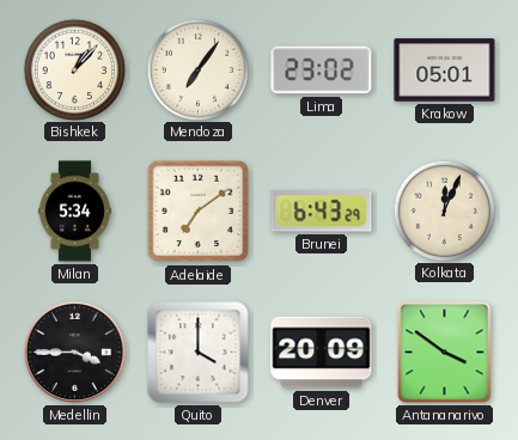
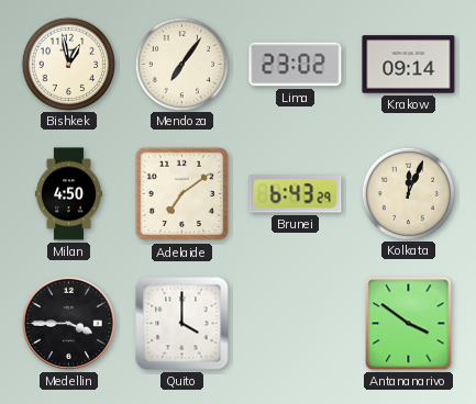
Bishkek: 1:07 -> 12:58 (68, 64)
Krakow: 05:01 -> 09:14 (409, 65)
Milan: 5:34 -> 4:50 (68, 194)
Denver: 20:09 -> none (322, 353)
